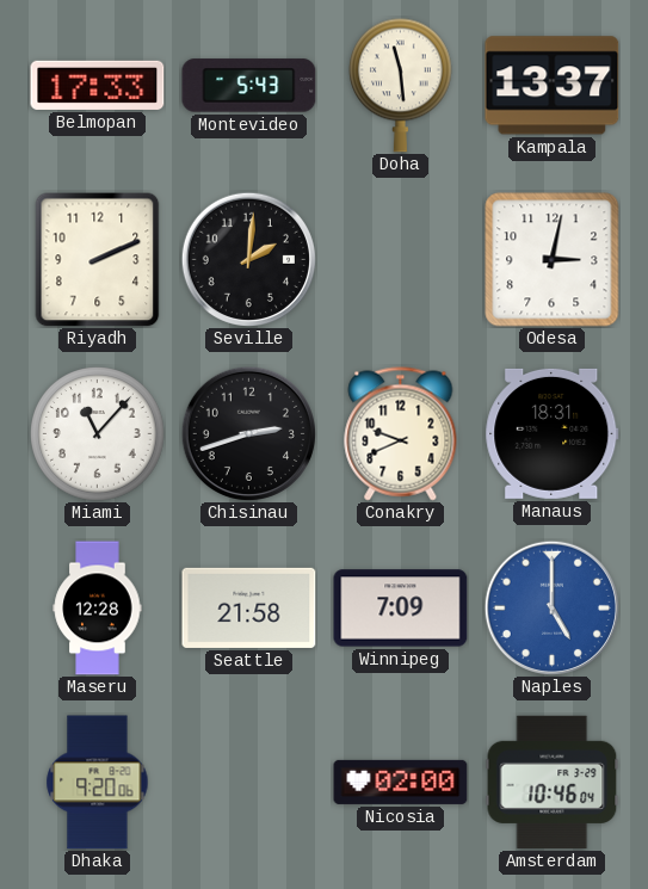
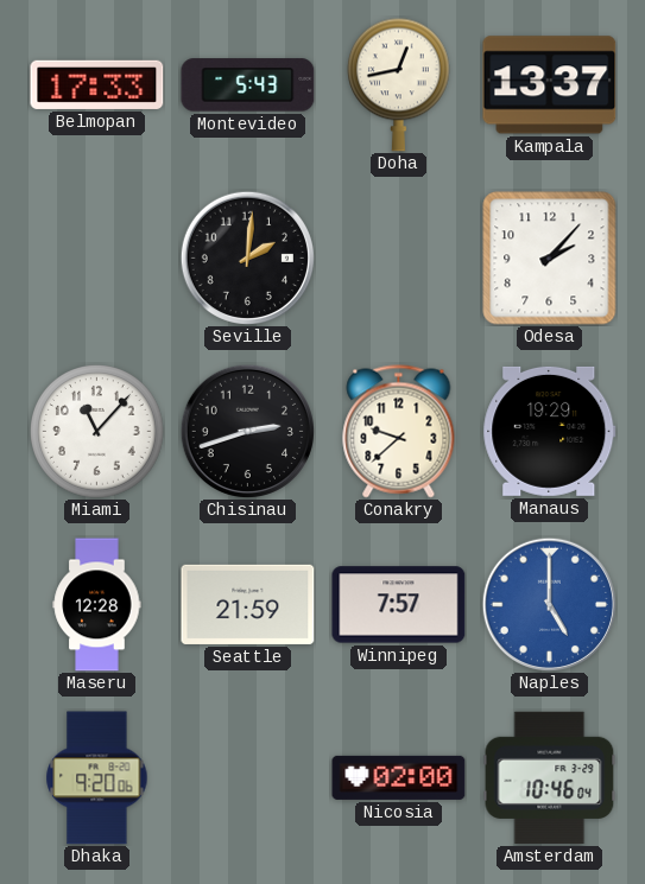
Doha: 11:29 -> 12:43 (399, 84)
Riyadh: 2:11 -> none (98, 259)
Odesa: 3:02 -> 2:07 (550, 259)
Conakry: 9:41 -> 9:38 (399, 432)
Manaus: 18:31 -> 19:29 (550, 431)
Seattle: 21:58 -> 21:59 (248, 604)
Winnipeg: 7:09 -> 7:57 (399, 605)
